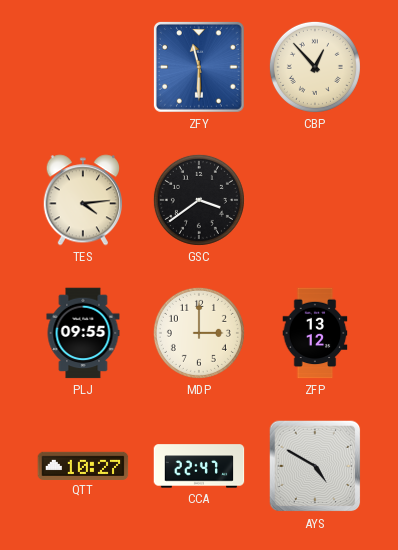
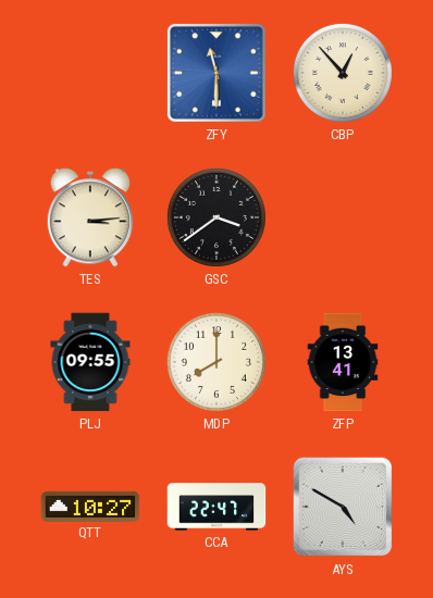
TES: 4:14 -> 3:14 (89, 217)
MDP: 3:00 -> 8:00 (216, 362)
ZFP: 13:12 -> 13:41 (343, 362)
